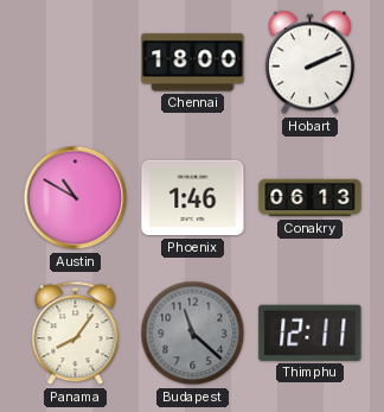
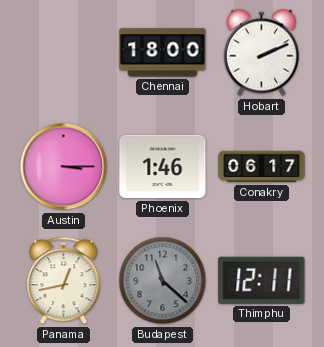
Austin: 10:50 -> 3:15 (64, 167)
Conakry: 06:13 -> 06:17 (262, 167)
Panama: 8:06 -> 12:43 (64, 281)
